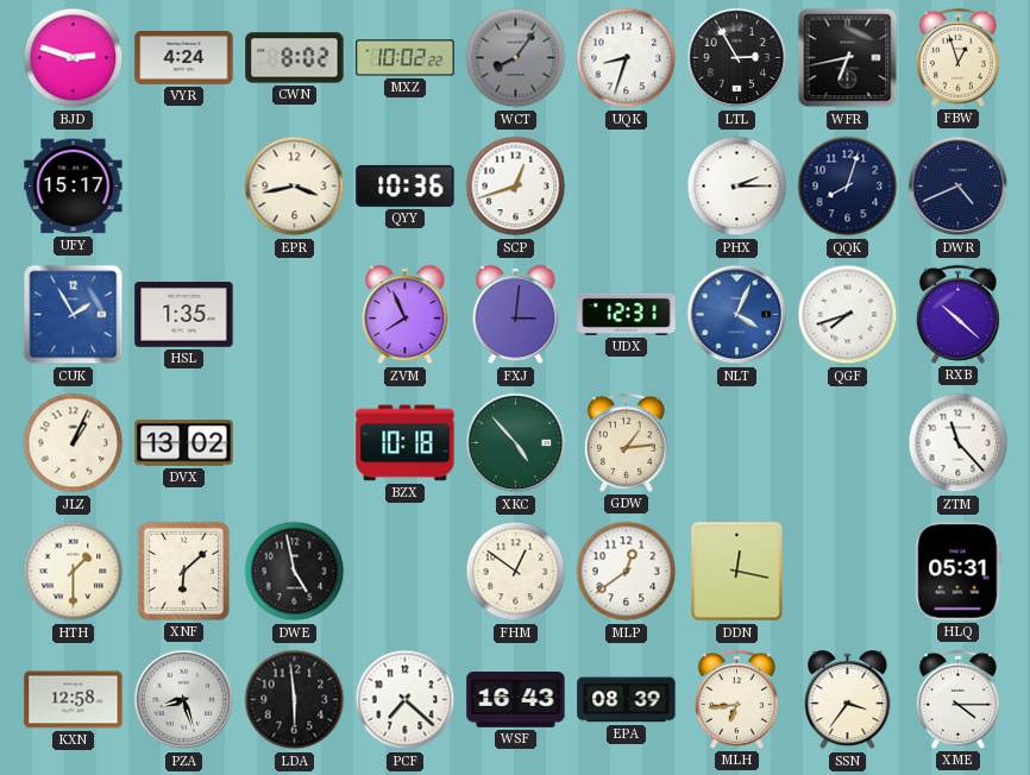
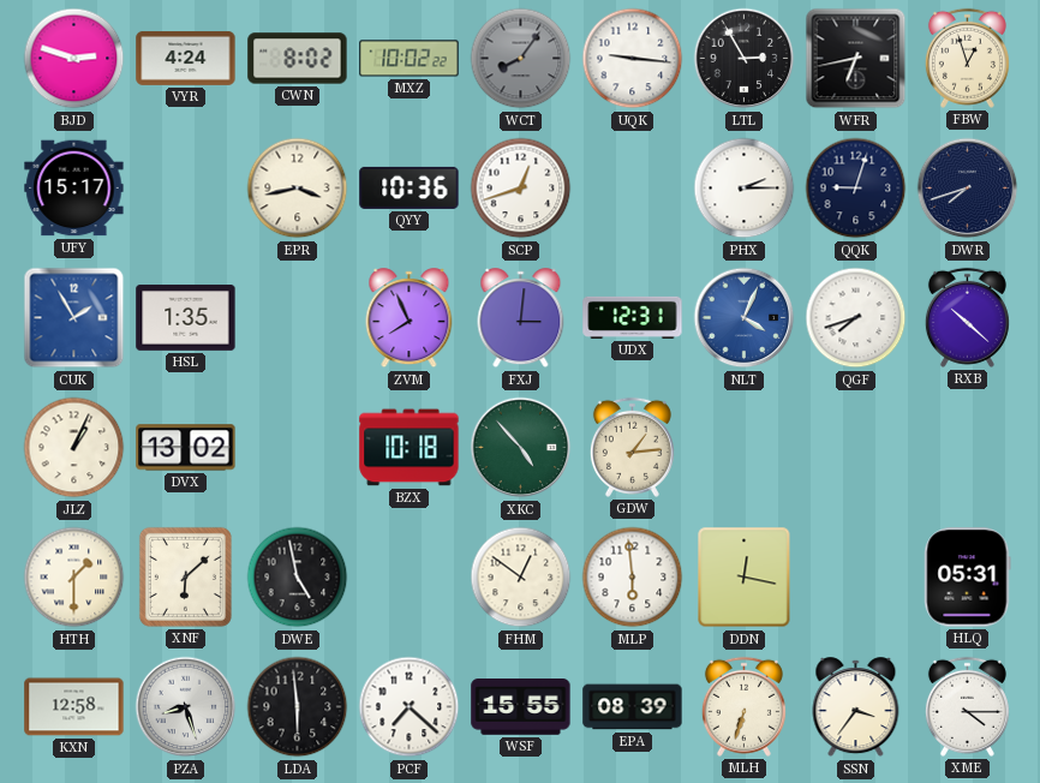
UQK: 8:33 -> 9:16 (633, 59)
QQK: 8:03 -> 9:03 (856, 189)
DWR: 4:41 -> 7:42 (968, 189)
ZTM: 11:23 -> none (959, 443)
MLP: 12:39 -> 5:59 (633, 578)
WSF: 16:43 -> 15:55 (521, 707)
MLH: 6:44 -> 6:33 (743, 706)
